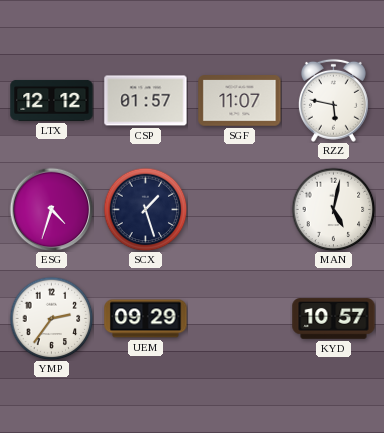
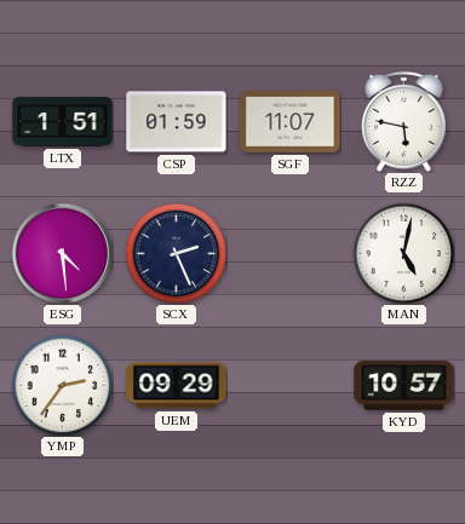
LTX: 12:12 -> 1:51 (63, 121)
CSP: 01:57 -> 01:59 (177, 122)
ESG: 4:33 -> 4:29 (62, 253)
SCX: 1:27 -> 2:26 (176, 253)
